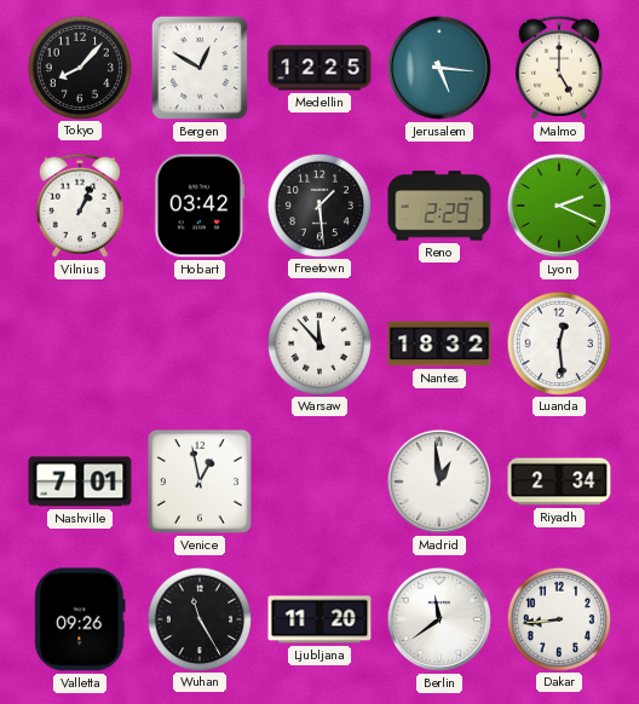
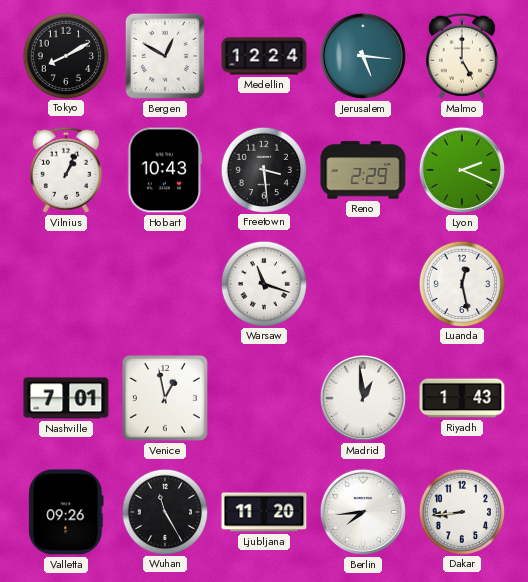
Tokyo: 8:07 -> 8:10 (65, 55)
Medellin: 12:25 -> 12:24 (264, 56)
Hobart: 03:42 -> 10:43 (165, 170)
Freetown: 1:29 -> 3:29 (263, 169)
Warsaw: 11:53 -> 11:18 (263, 283)
Nantes: 18:32 -> none (439, 344)
Luanda: 12:29 -> 12:28 (461, 283)
Riyadh: 2:34 -> 1:43 (462, 398)
Berlin: 11:39 -> 7:44 (363, 512)
